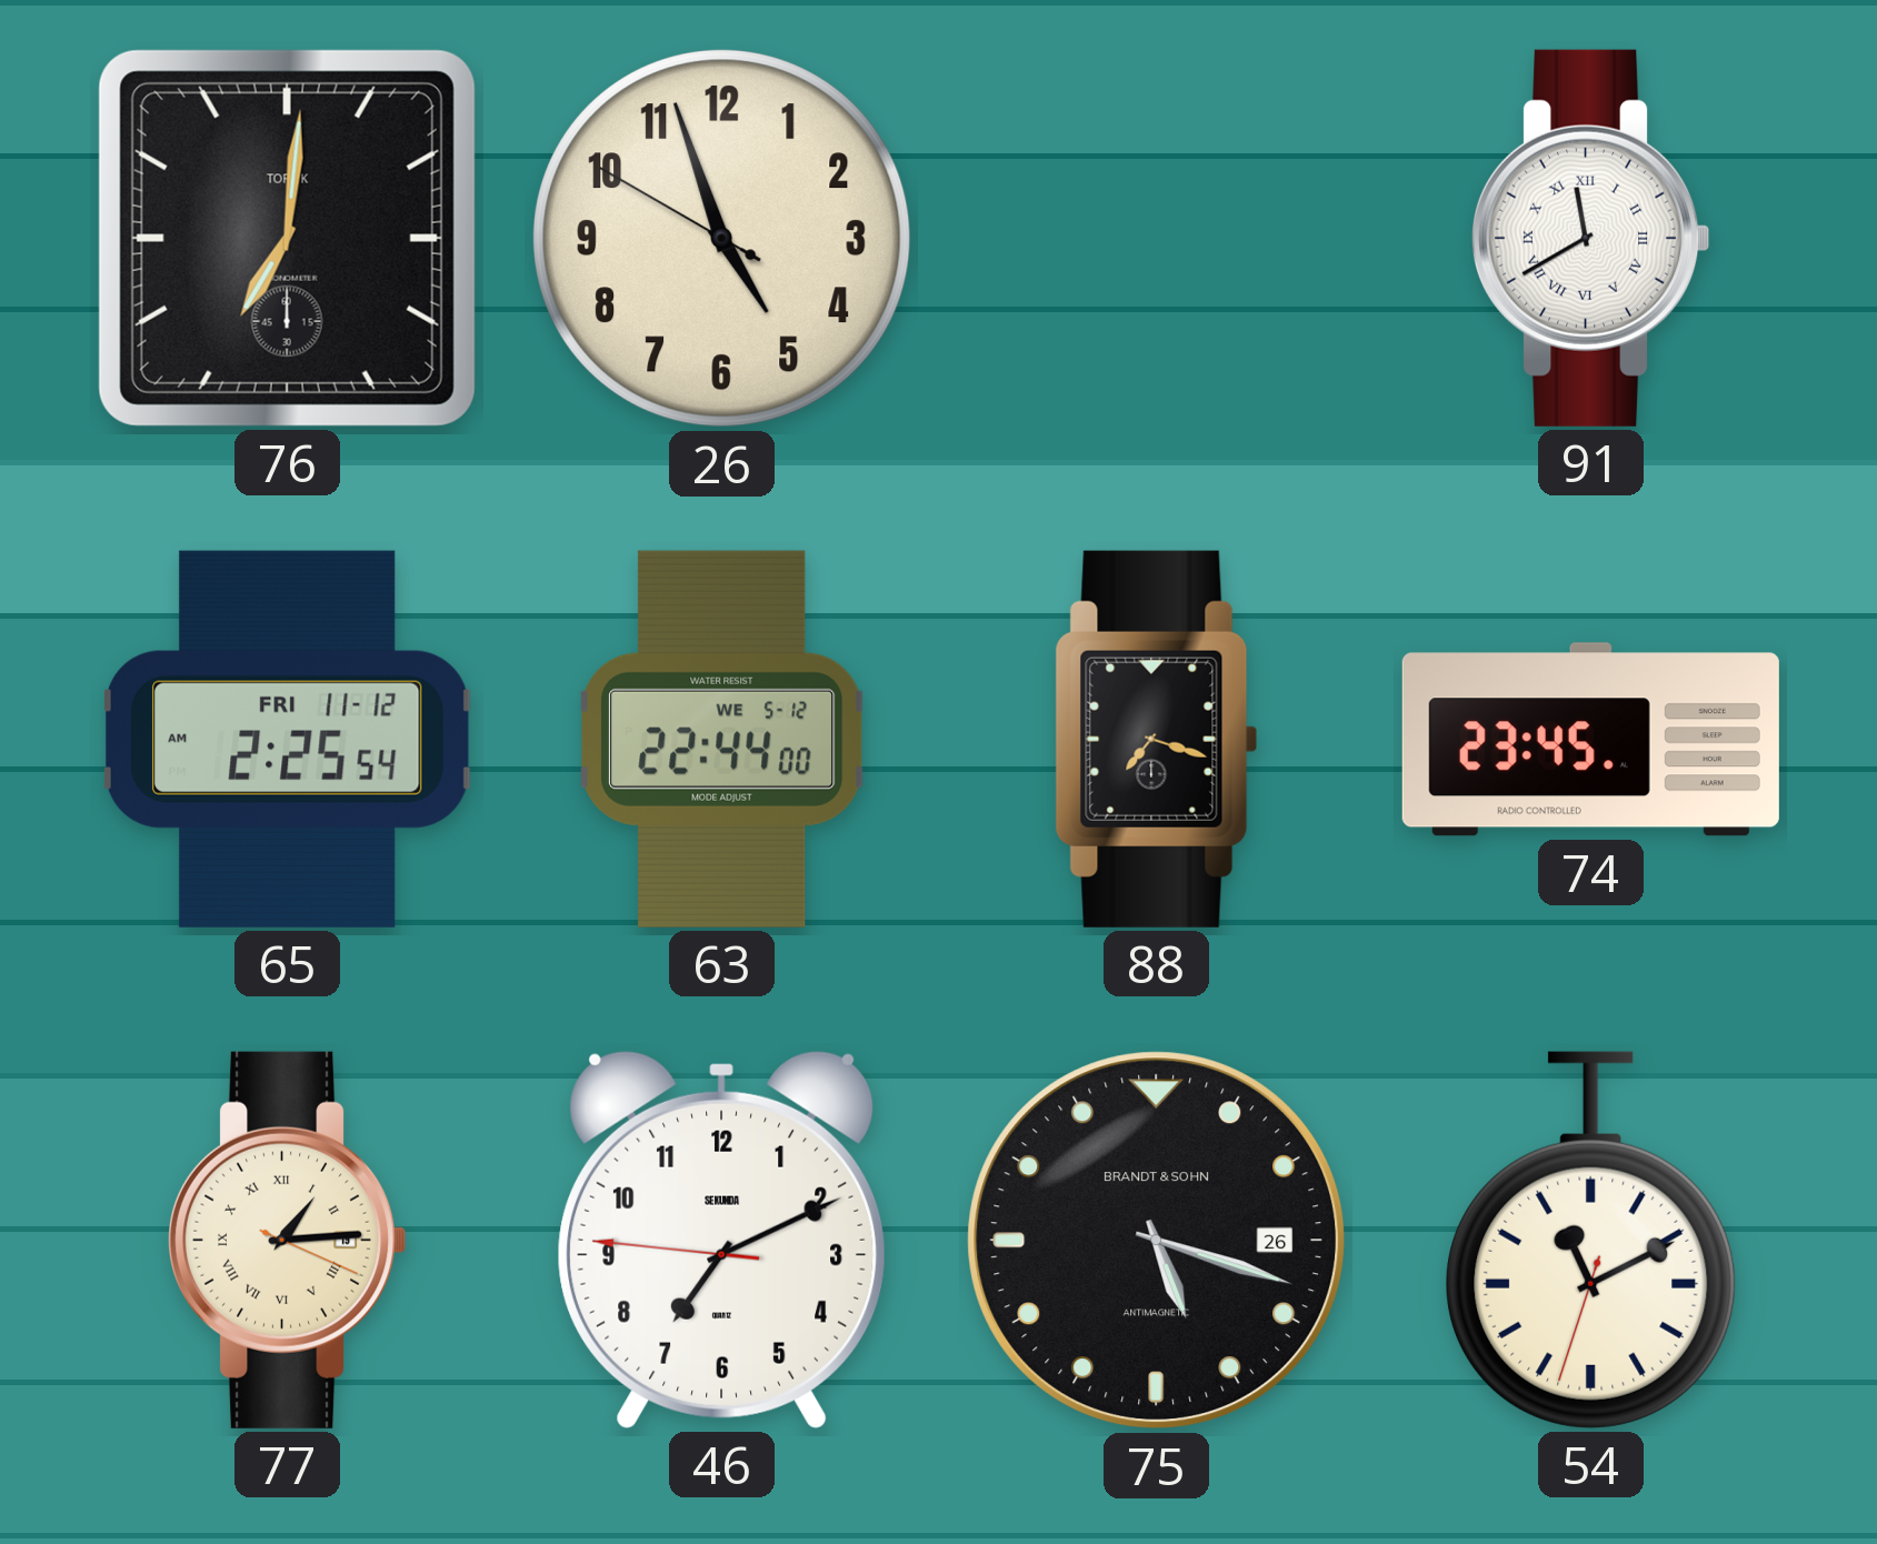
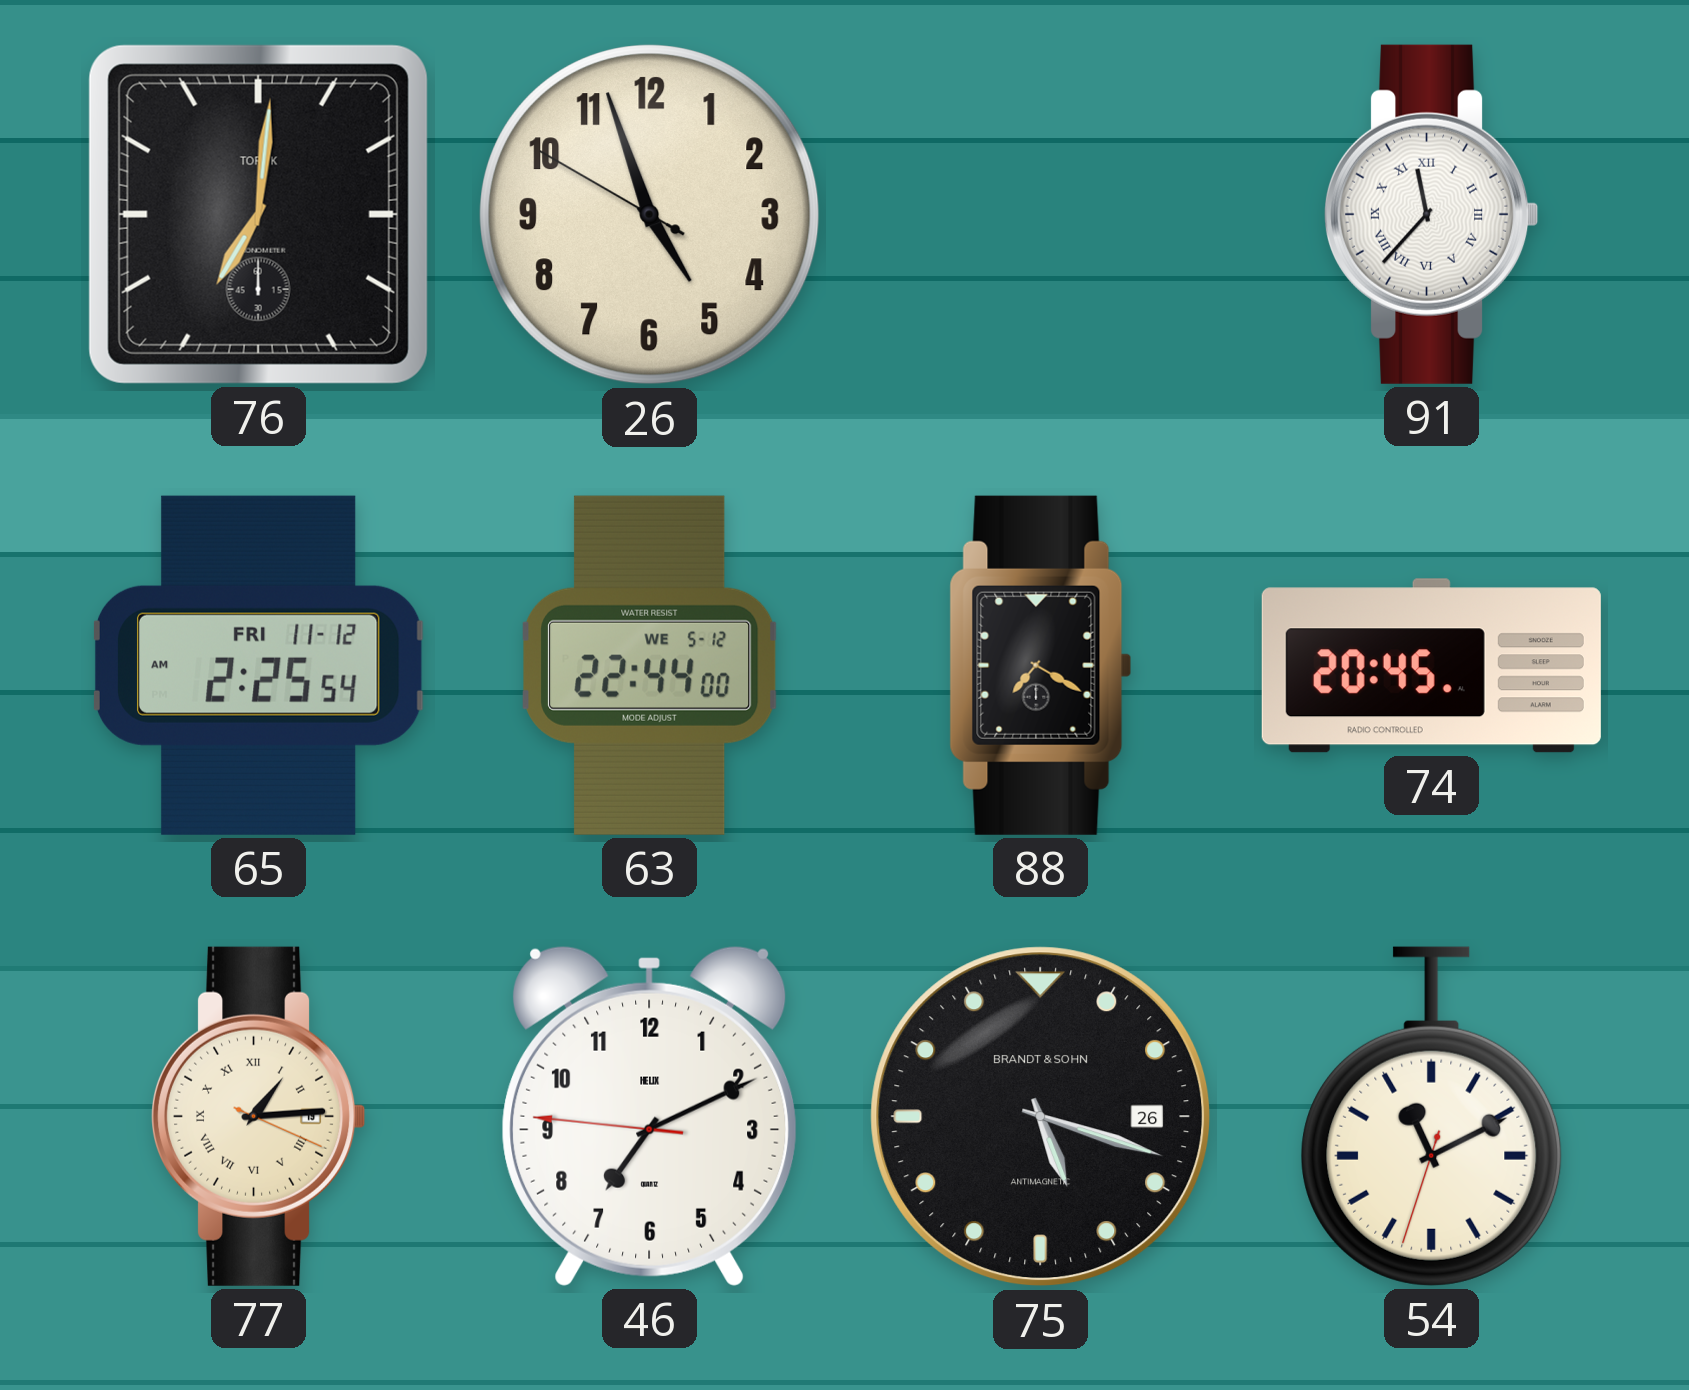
91: 11:40 -> 11:37 (1432, 214)
88: 7:18 -> 7:20 (1041, 665)
74: 23:45 -> 20:45 (1431, 666)
46 brand: SEKUNDA -> HELIX (650, 1116)
